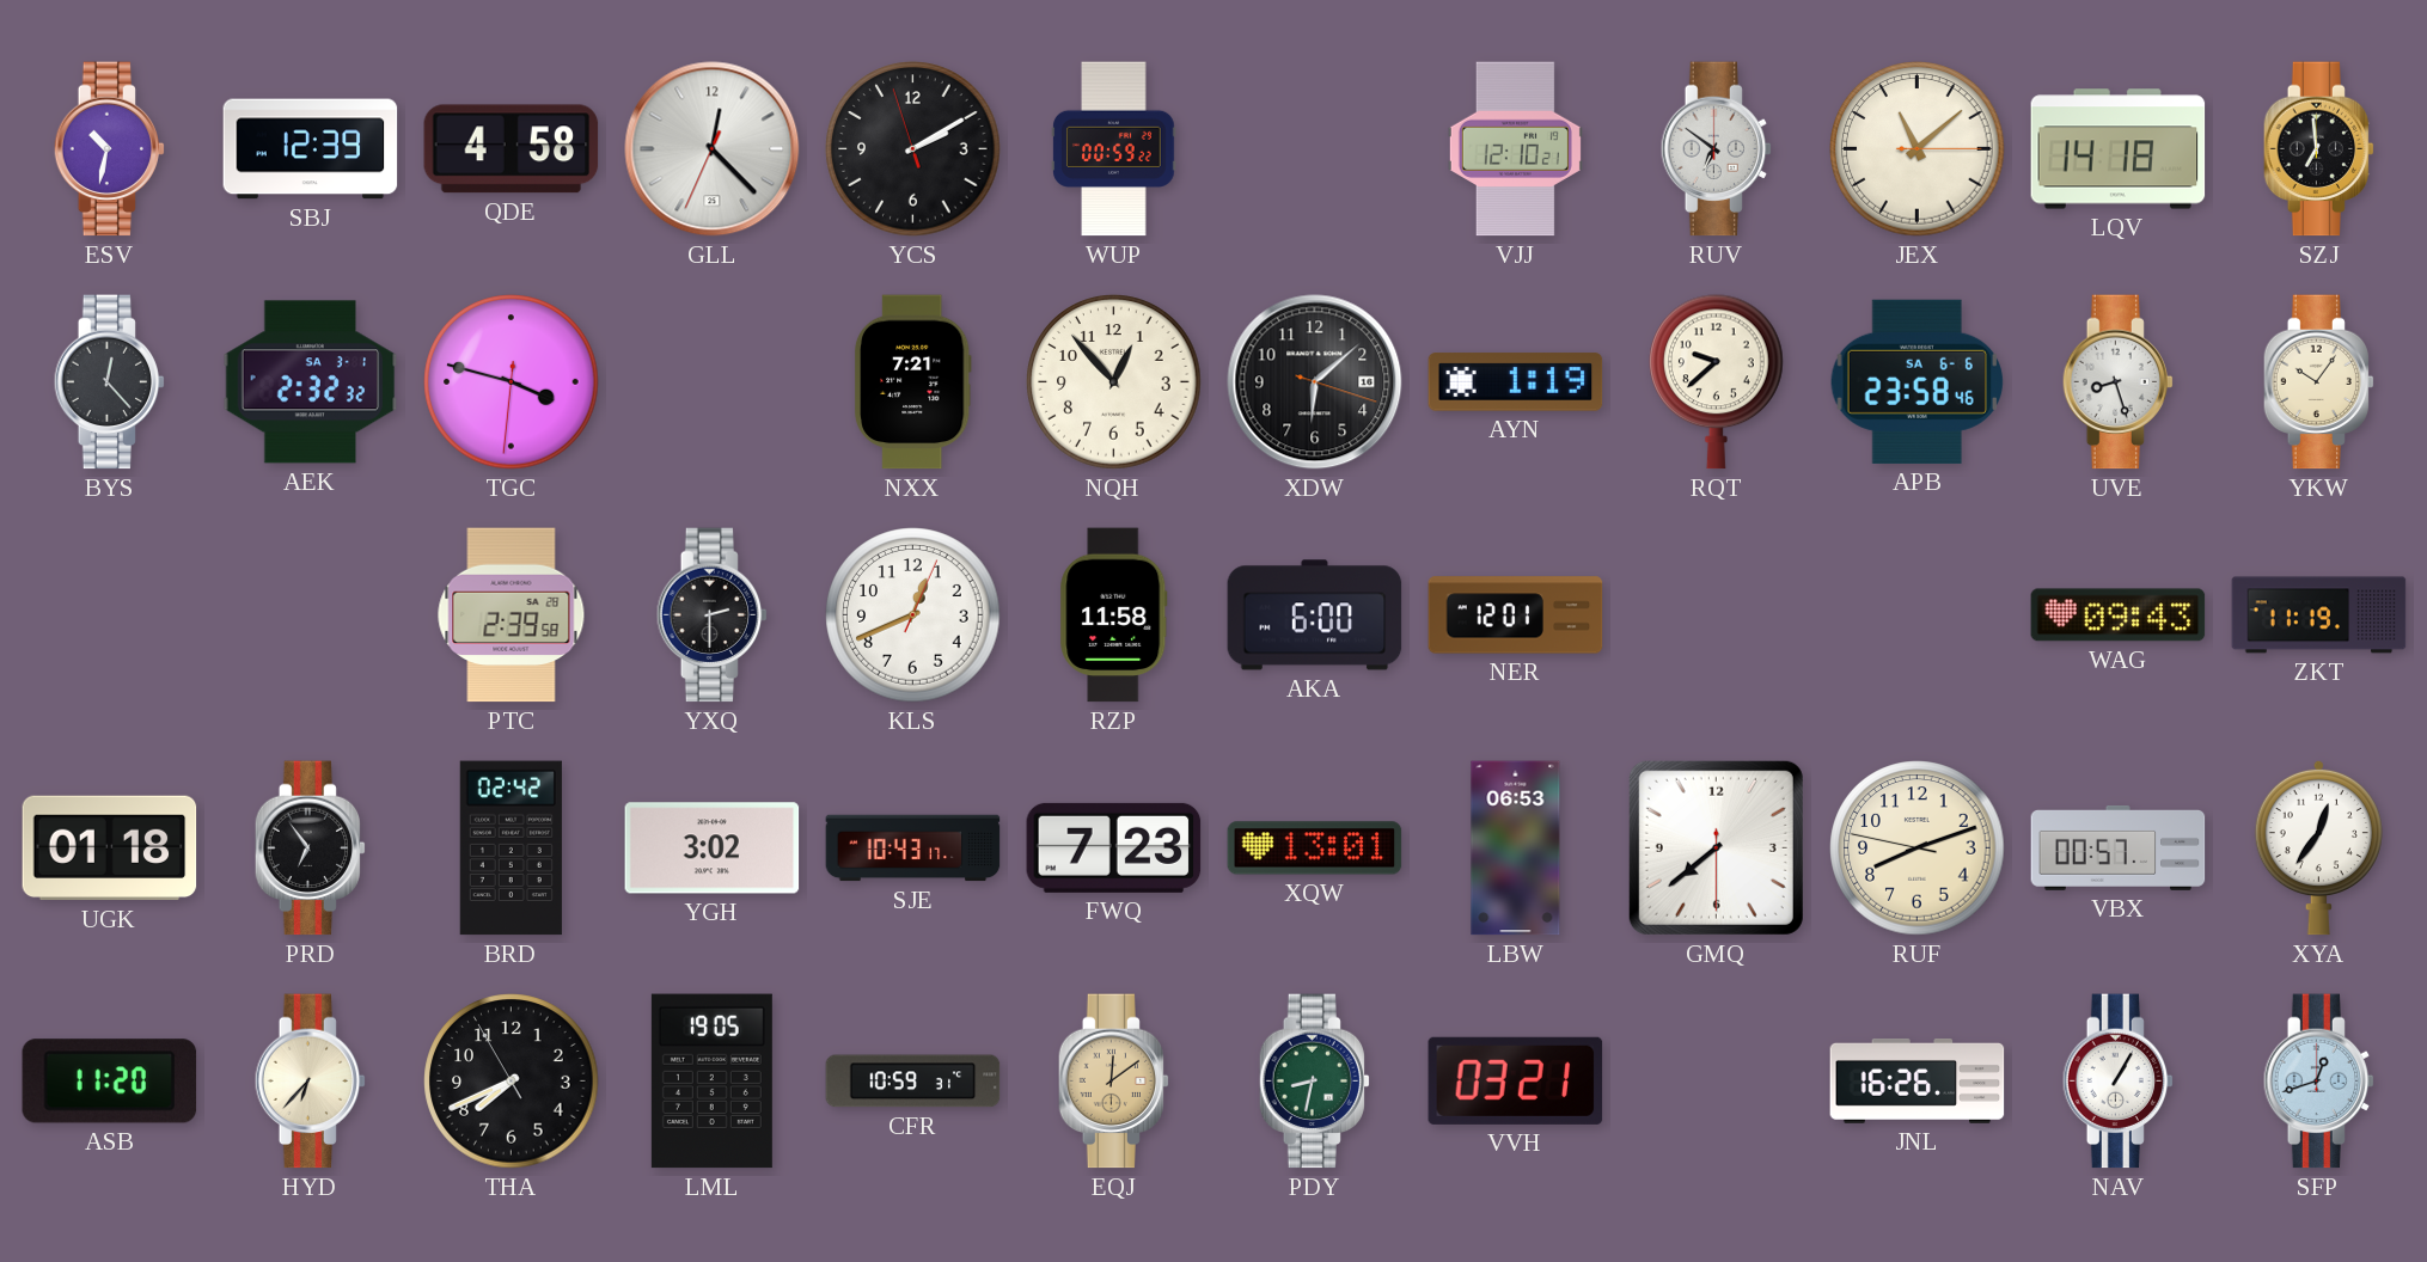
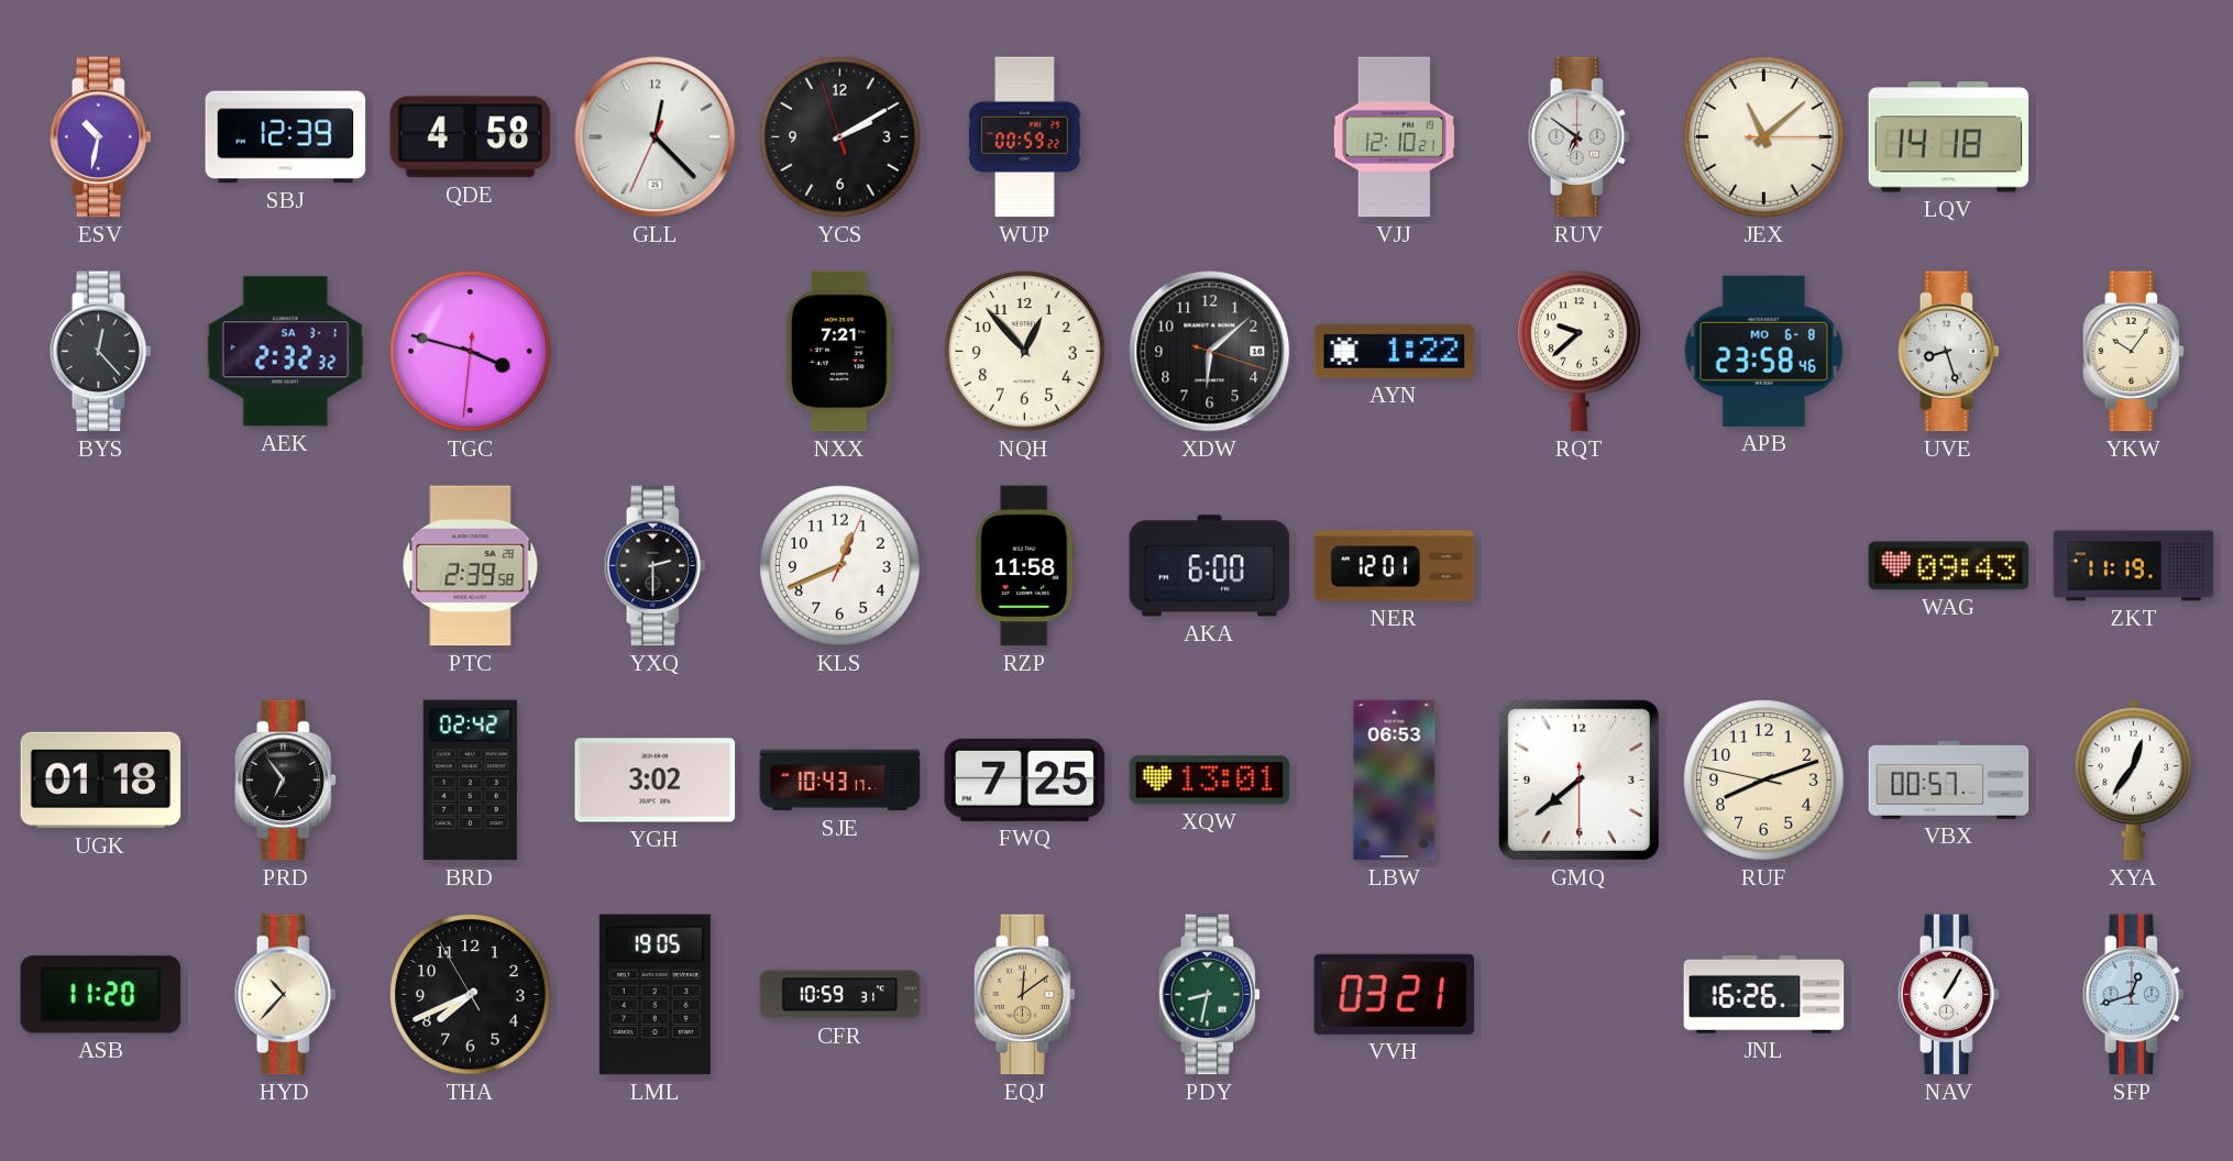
SZJ: 6:59 -> none (2319, 149)
AYN: 1:19 -> 1:22 (1395, 352)
APB date: SA 6-6 -> MO 6-8 (1764, 351)
FWQ: 7:23 -> 7:25 (1025, 779)
HYD: 6:37 -> 10:37 (286, 995)
